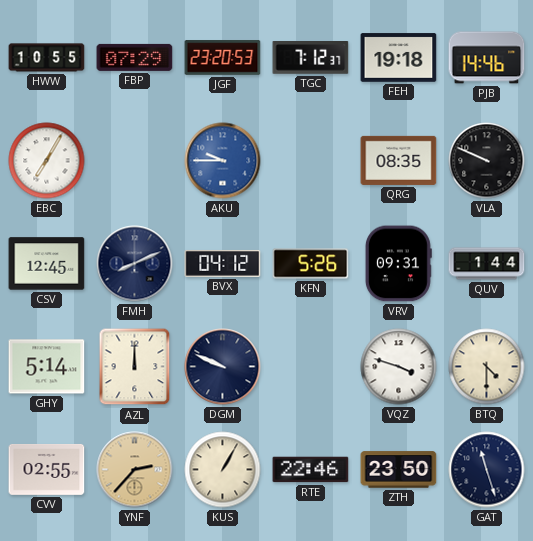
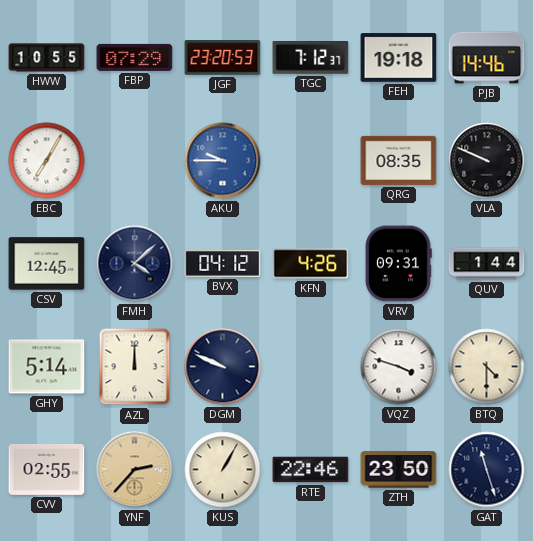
FMH: 8:11 -> 4:08 (135, 264)
KFN: 5:26 -> 4:26 (311, 264)
